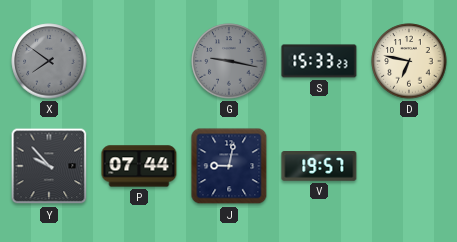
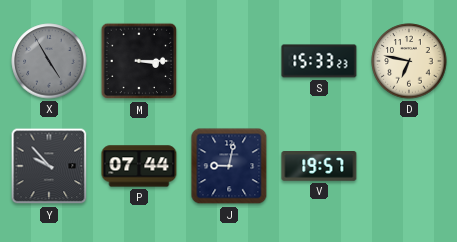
X: 7:51 -> 4:55 (49, 61)
M: none -> 3:15 (139, 61)
G: 9:17 -> none (229, 61)
